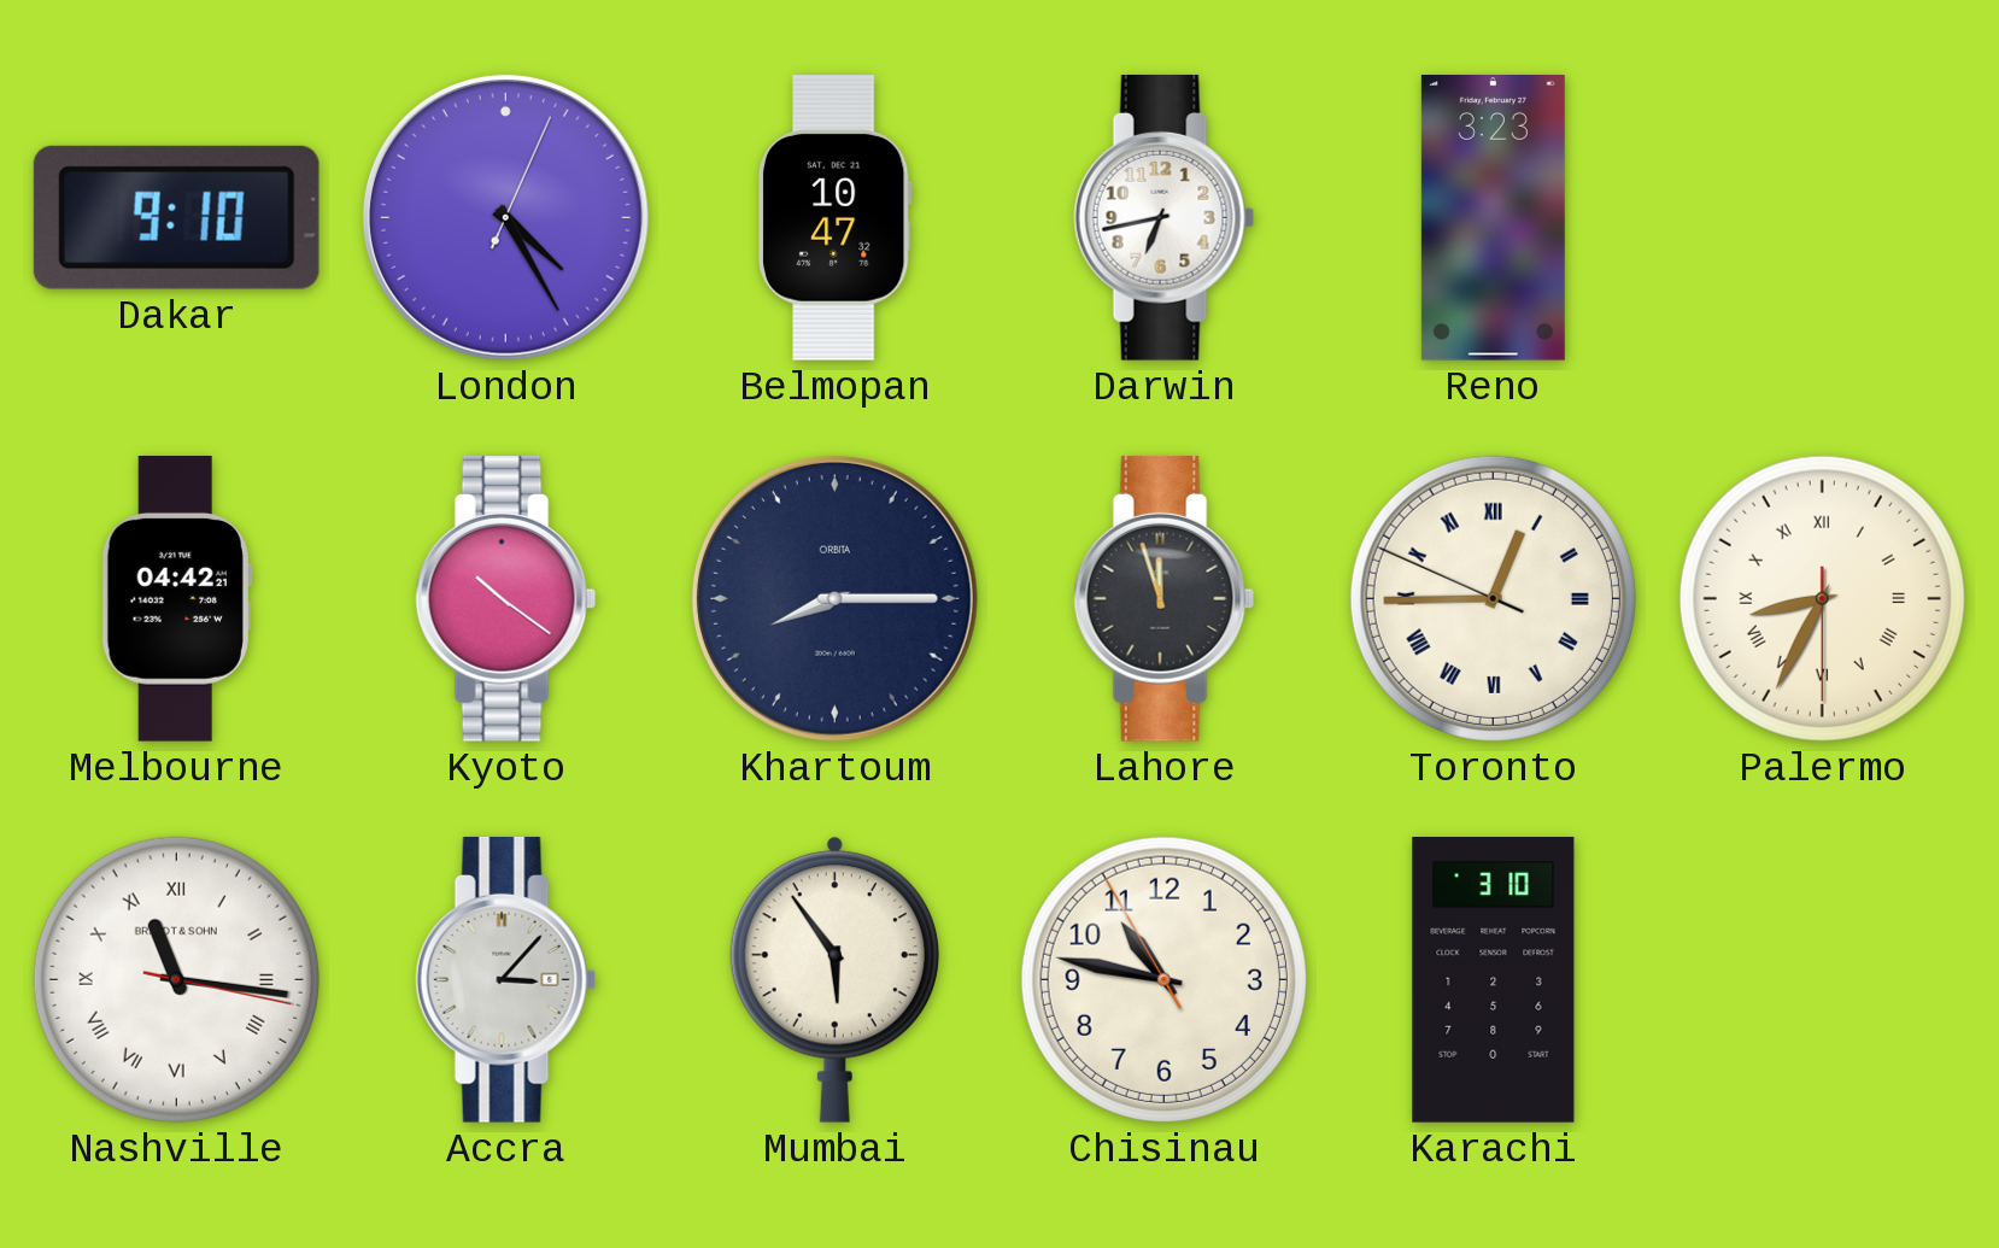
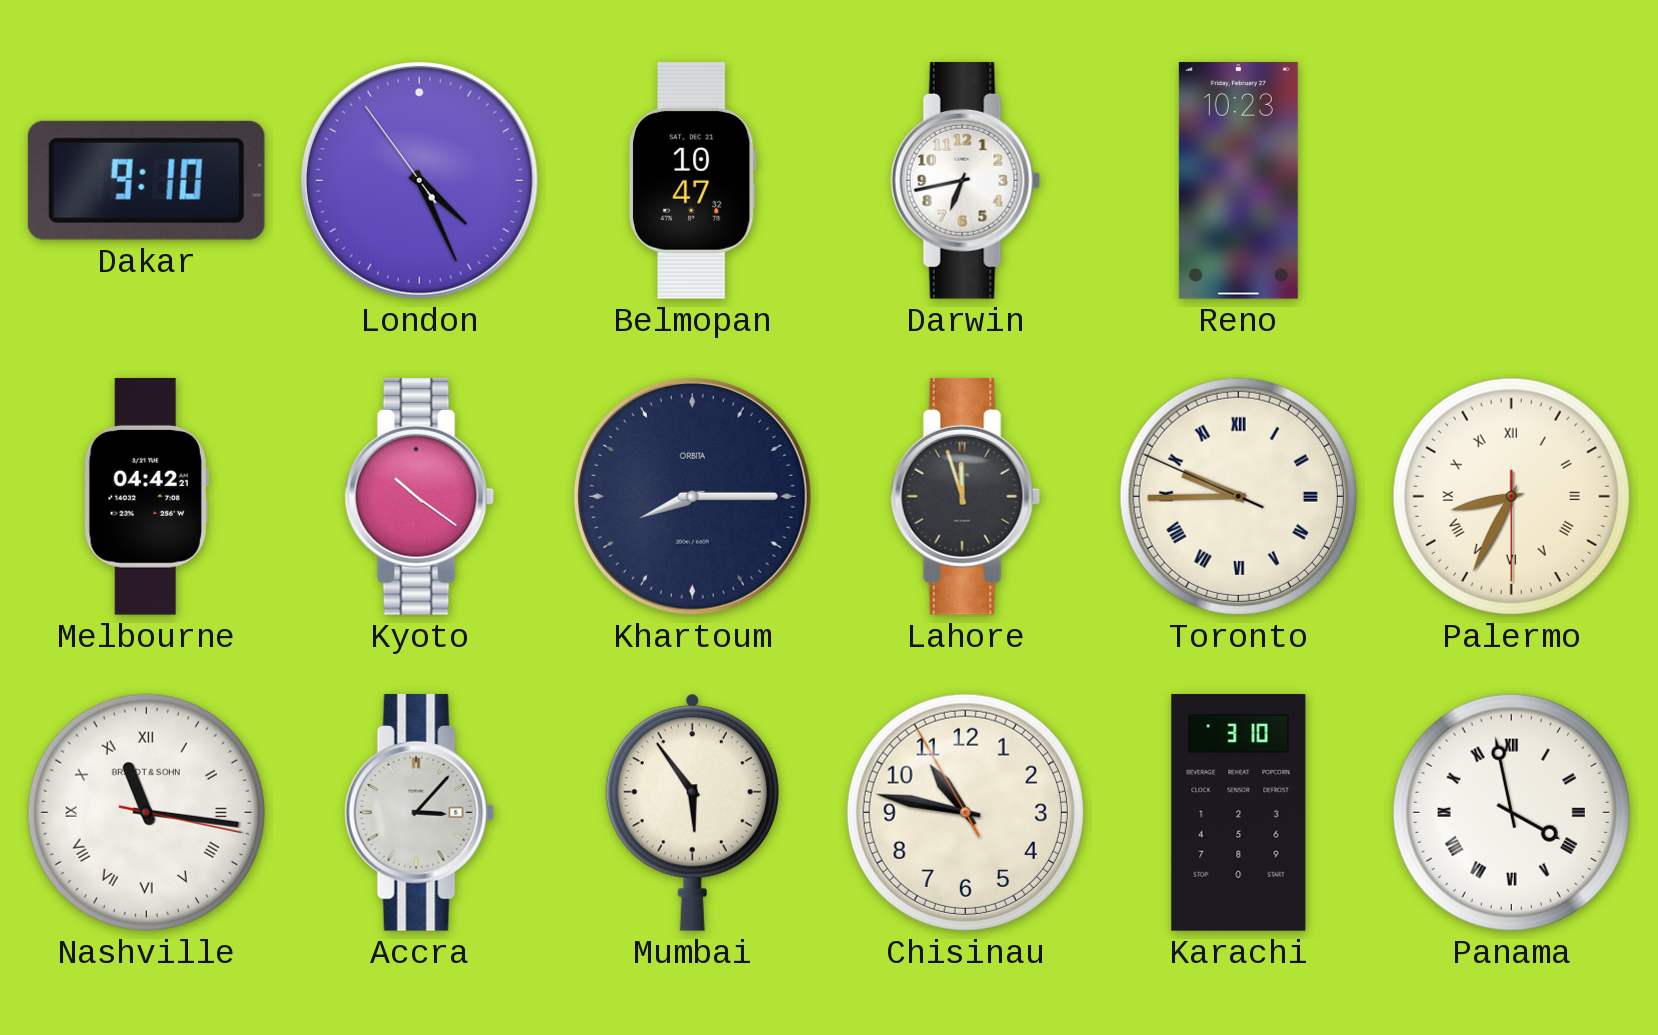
London: 4:25:04 -> 4:25:54 (419, 180)
Reno: 3:23 -> 10:23 (1238, 181)
Toronto: 12:44 -> 9:44 (1238, 496)
Panama: none -> 3:58 (1511, 812)
